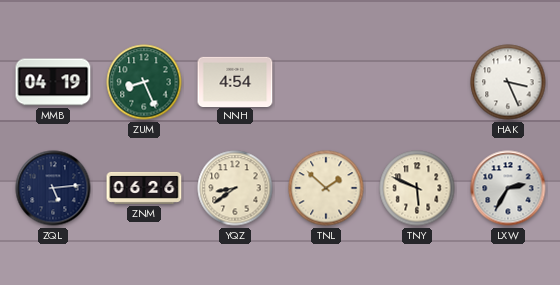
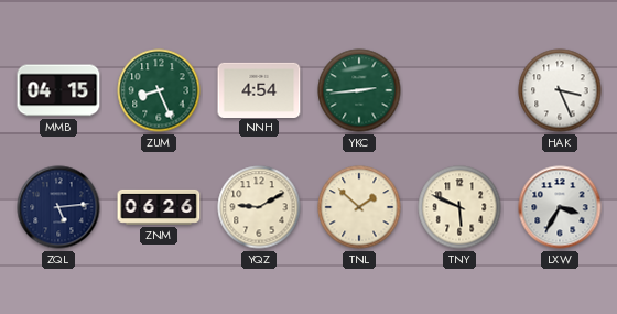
MMB: 04:19 -> 04:15 (58, 90)
YKC: none -> 2:44 (359, 90)
YQZ: 8:39 -> 9:10 (259, 207)
LXW: 2:35 -> 3:35 (560, 207)
